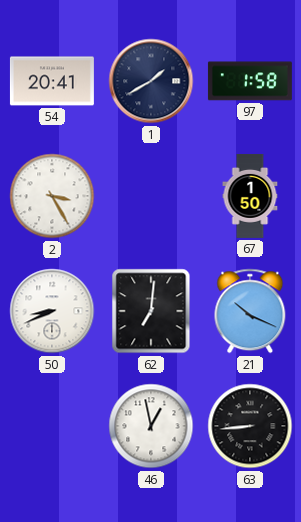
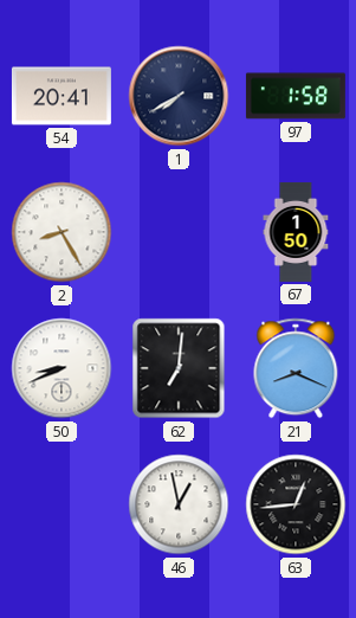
1: 1:40 -> 7:40 (179, 96)
2: 3:25 -> 8:25 (62, 232)
21: 10:19 -> 8:19 (296, 368)
63: 8:44 -> 12:44 (296, 504)
